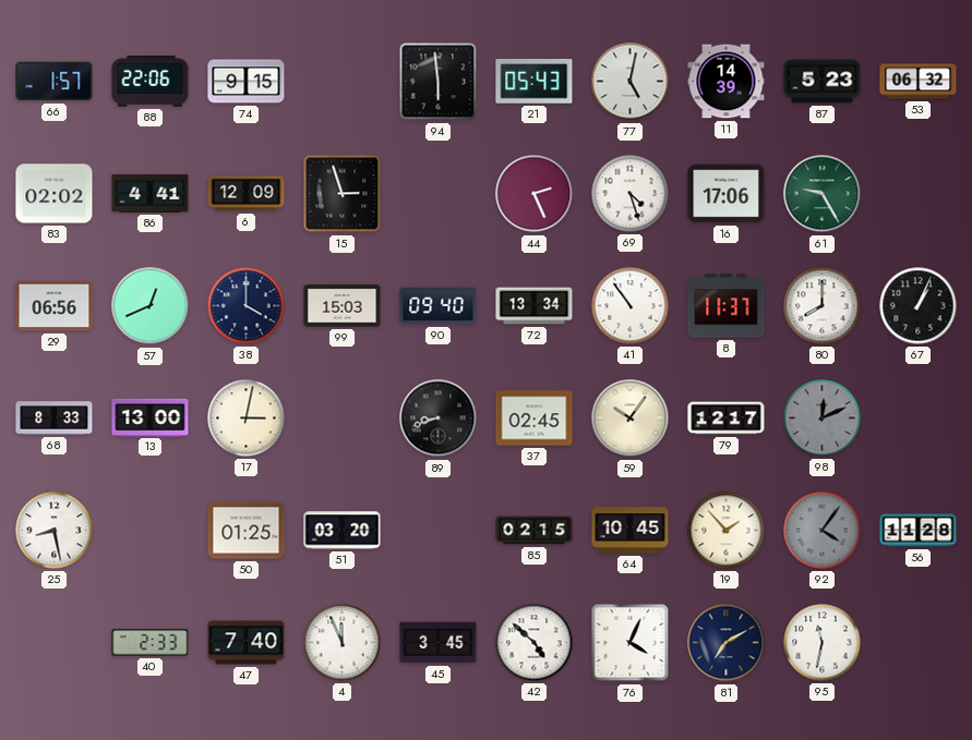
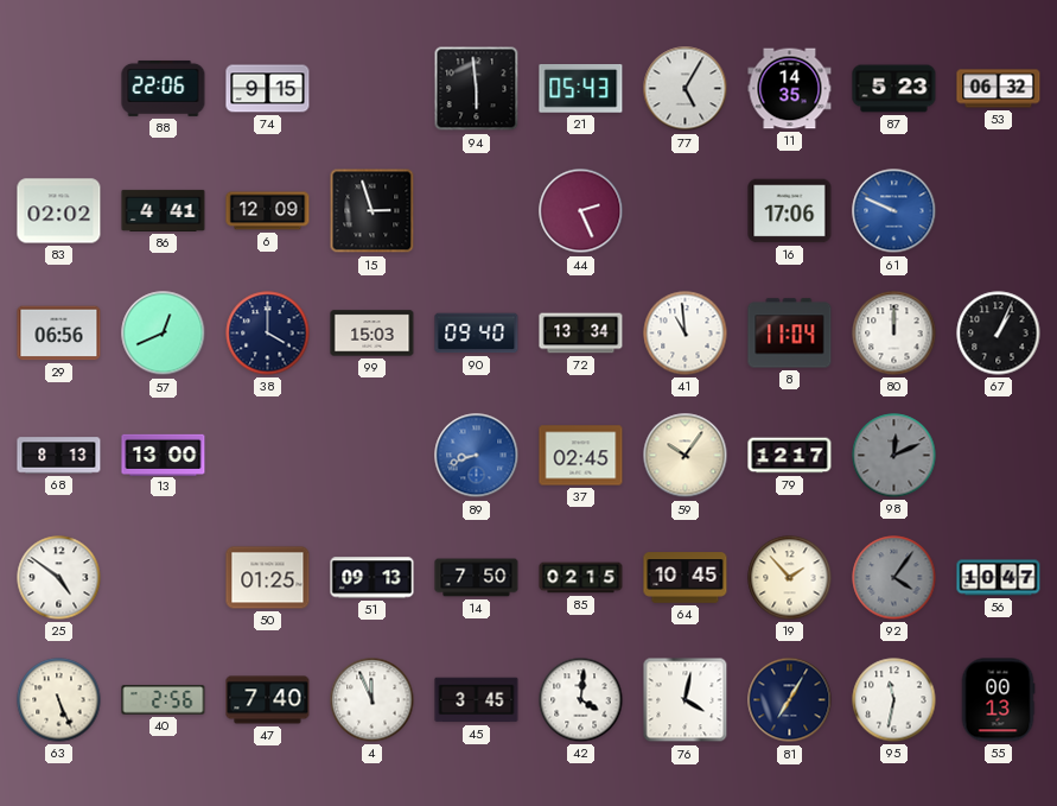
66: 1:57 -> none (55, 82)
77: 5:02 -> 5:05 (686, 89)
11: 14:39 -> 14:35 (790, 89)
69: 4:27 -> none (631, 194)
61: 9:25 -> 9:49 (894, 211)
61 dial: green -> blue (894, 211)
41: 10:54 -> 10:59 (686, 334)
8: 11:37 -> 11:04 (790, 334)
80: 8:00 -> 12:00 (894, 334)
68: 8:33 -> 8:13 (59, 456)
17: 3:02 -> none (247, 418)
89 dial: black -> blue (477, 456)
25: 8:28 -> 4:51 (59, 578)
51: 03:20 -> 09:13 (373, 578)
14: none -> 7:50 (477, 578)
56: 11:28 -> 10:47 (999, 578)
63: none -> 5:26 (59, 700)
40: 2:33 -> 2:56 (164, 700)
42: 4:52 -> 4:01 (581, 700)
76: 4:04 -> 4:02 (686, 700)
81: 7:10 -> 7:05 (790, 700)
55: none -> 00:13 (998, 700)
